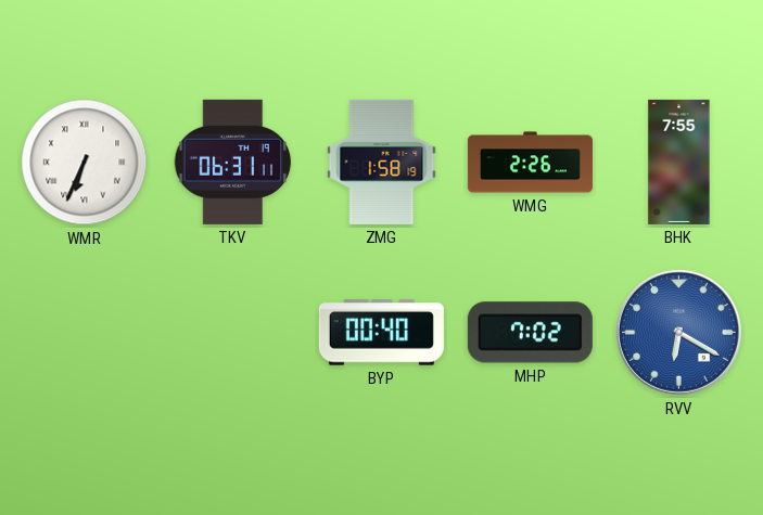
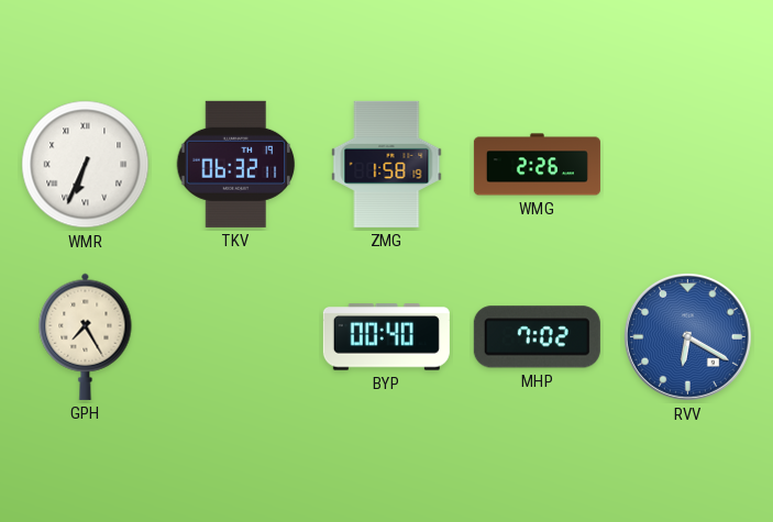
TKV: 06:31 -> 06:32 (236, 164)
BHK: 7:55 -> none (679, 162)
GPH: none -> 7:25 (86, 336)
